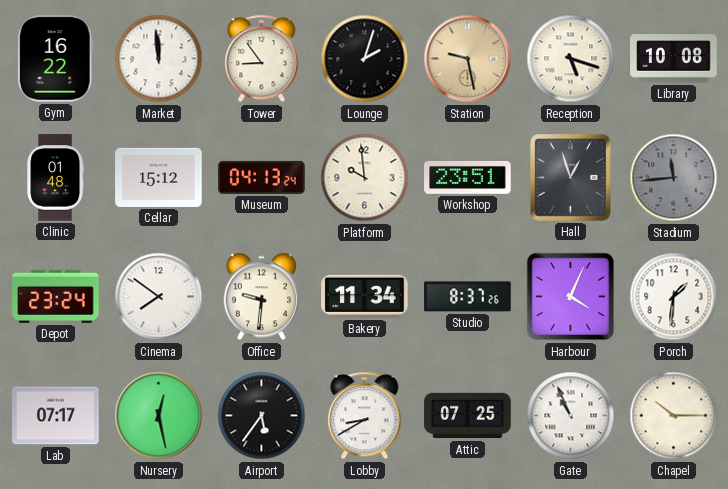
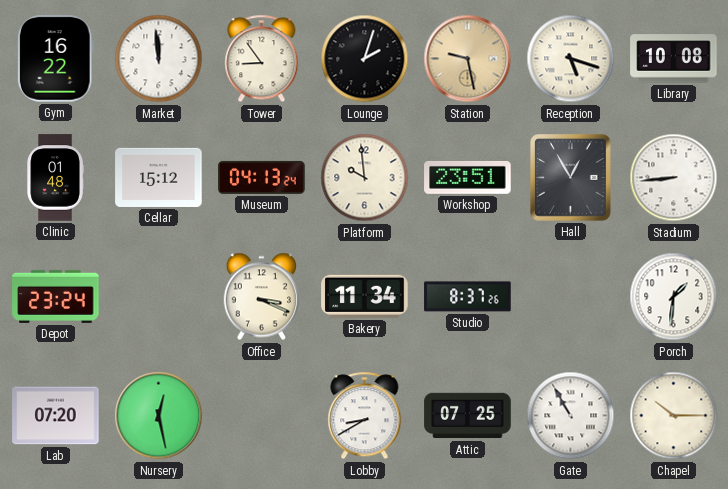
Hall: 12:57 -> 12:55 (571, 178)
Stadium: 11:44 -> 8:44 (674, 178)
Stadium dial: grey -> white (674, 178)
Cinema: 7:51 -> none (159, 297)
Office: 9:31 -> 3:19 (262, 297)
Harbour: 4:04 -> none (571, 297)
Lab: 07:17 -> 07:20 (56, 416)
Airport: 5:36 -> none (262, 416)
Gate: 10:56 -> 10:55 (571, 416)
